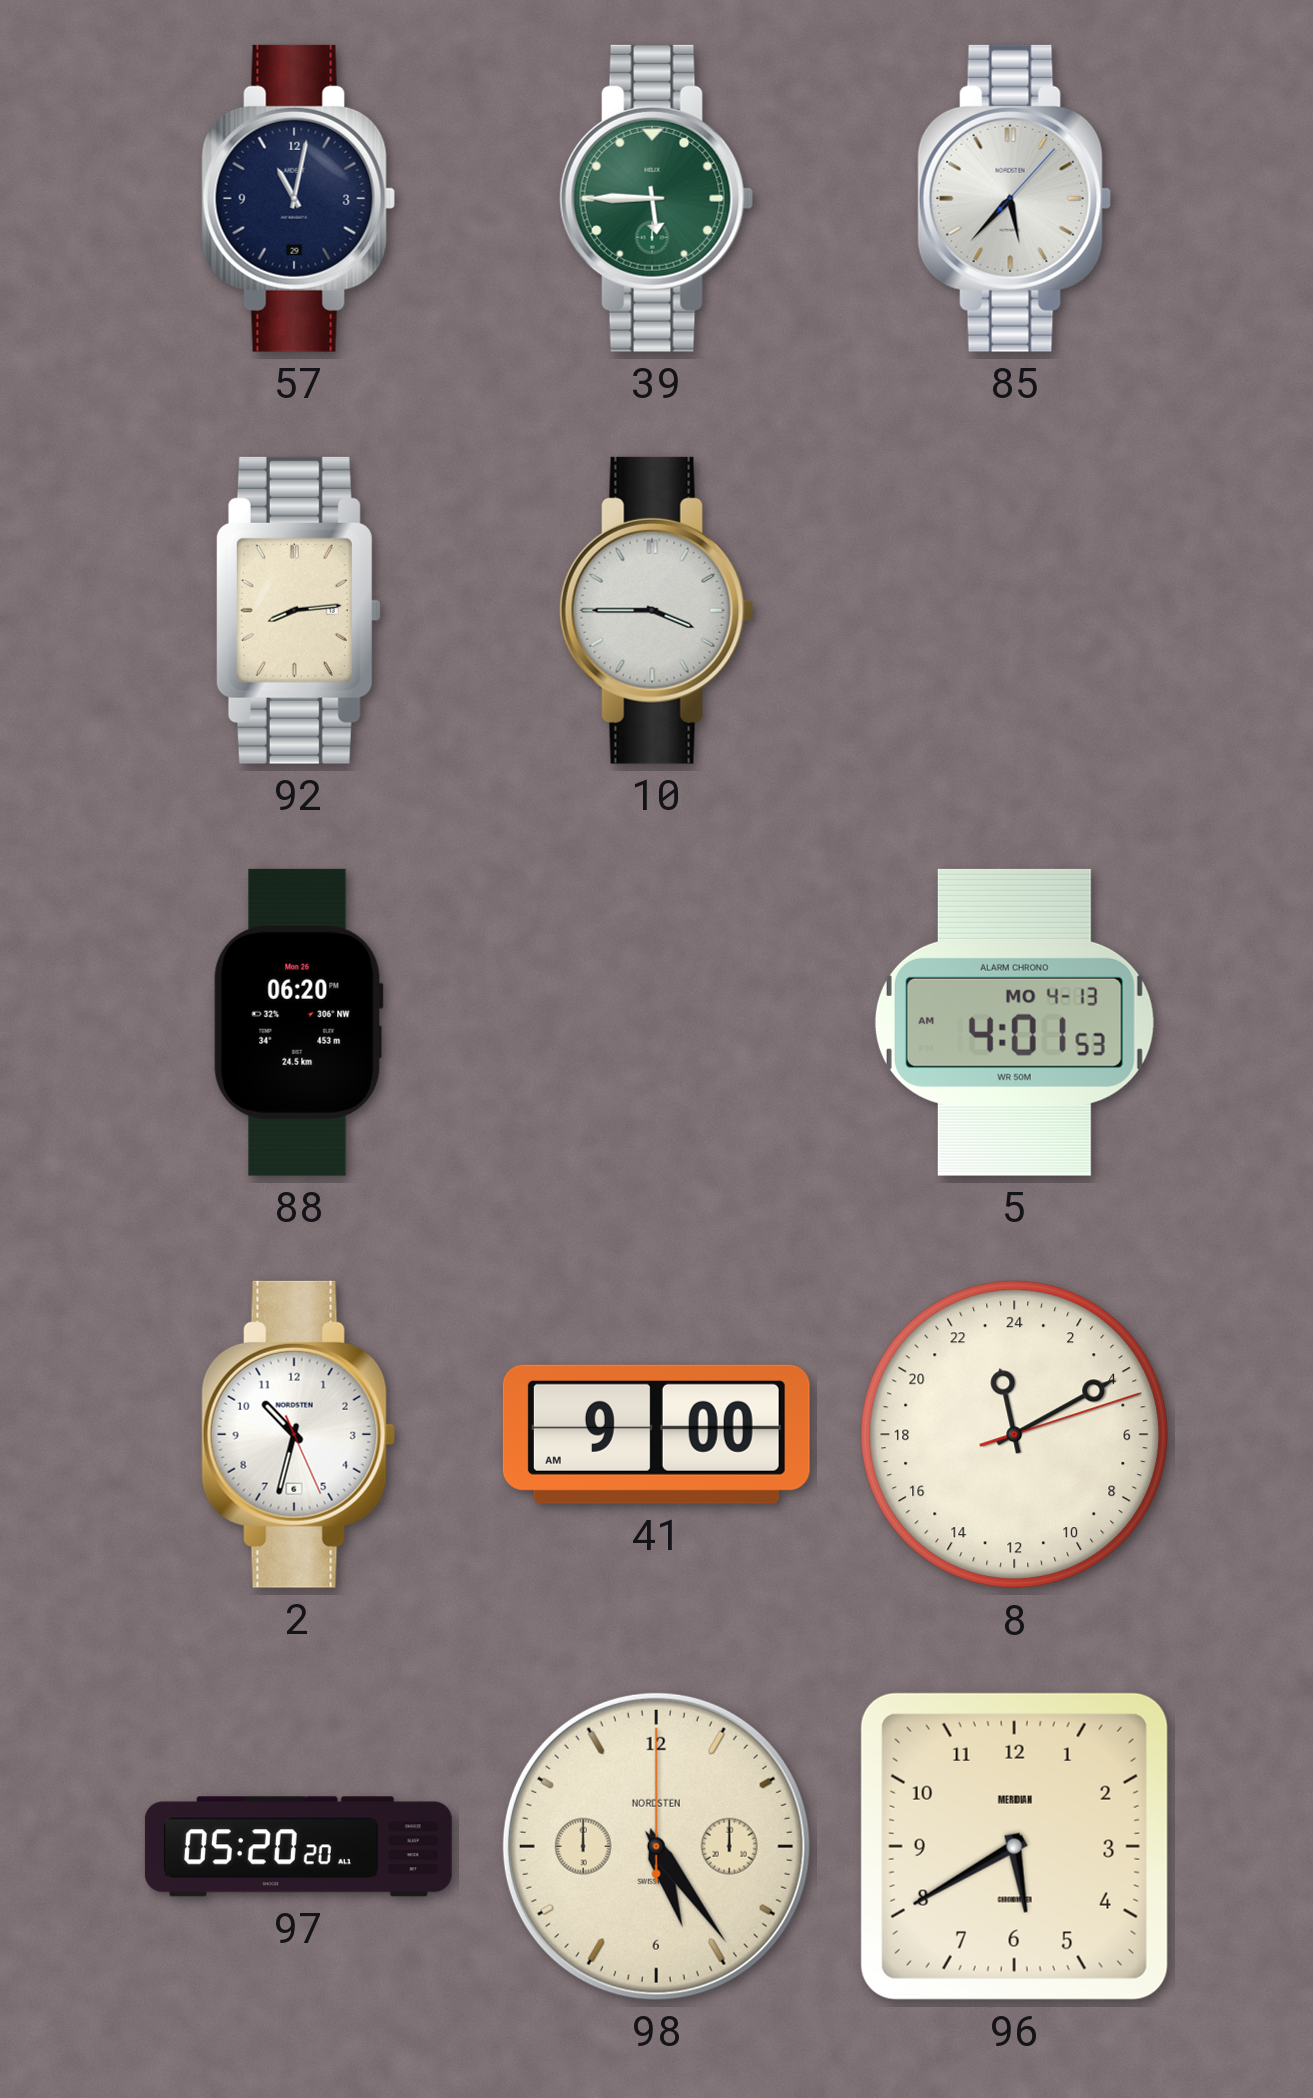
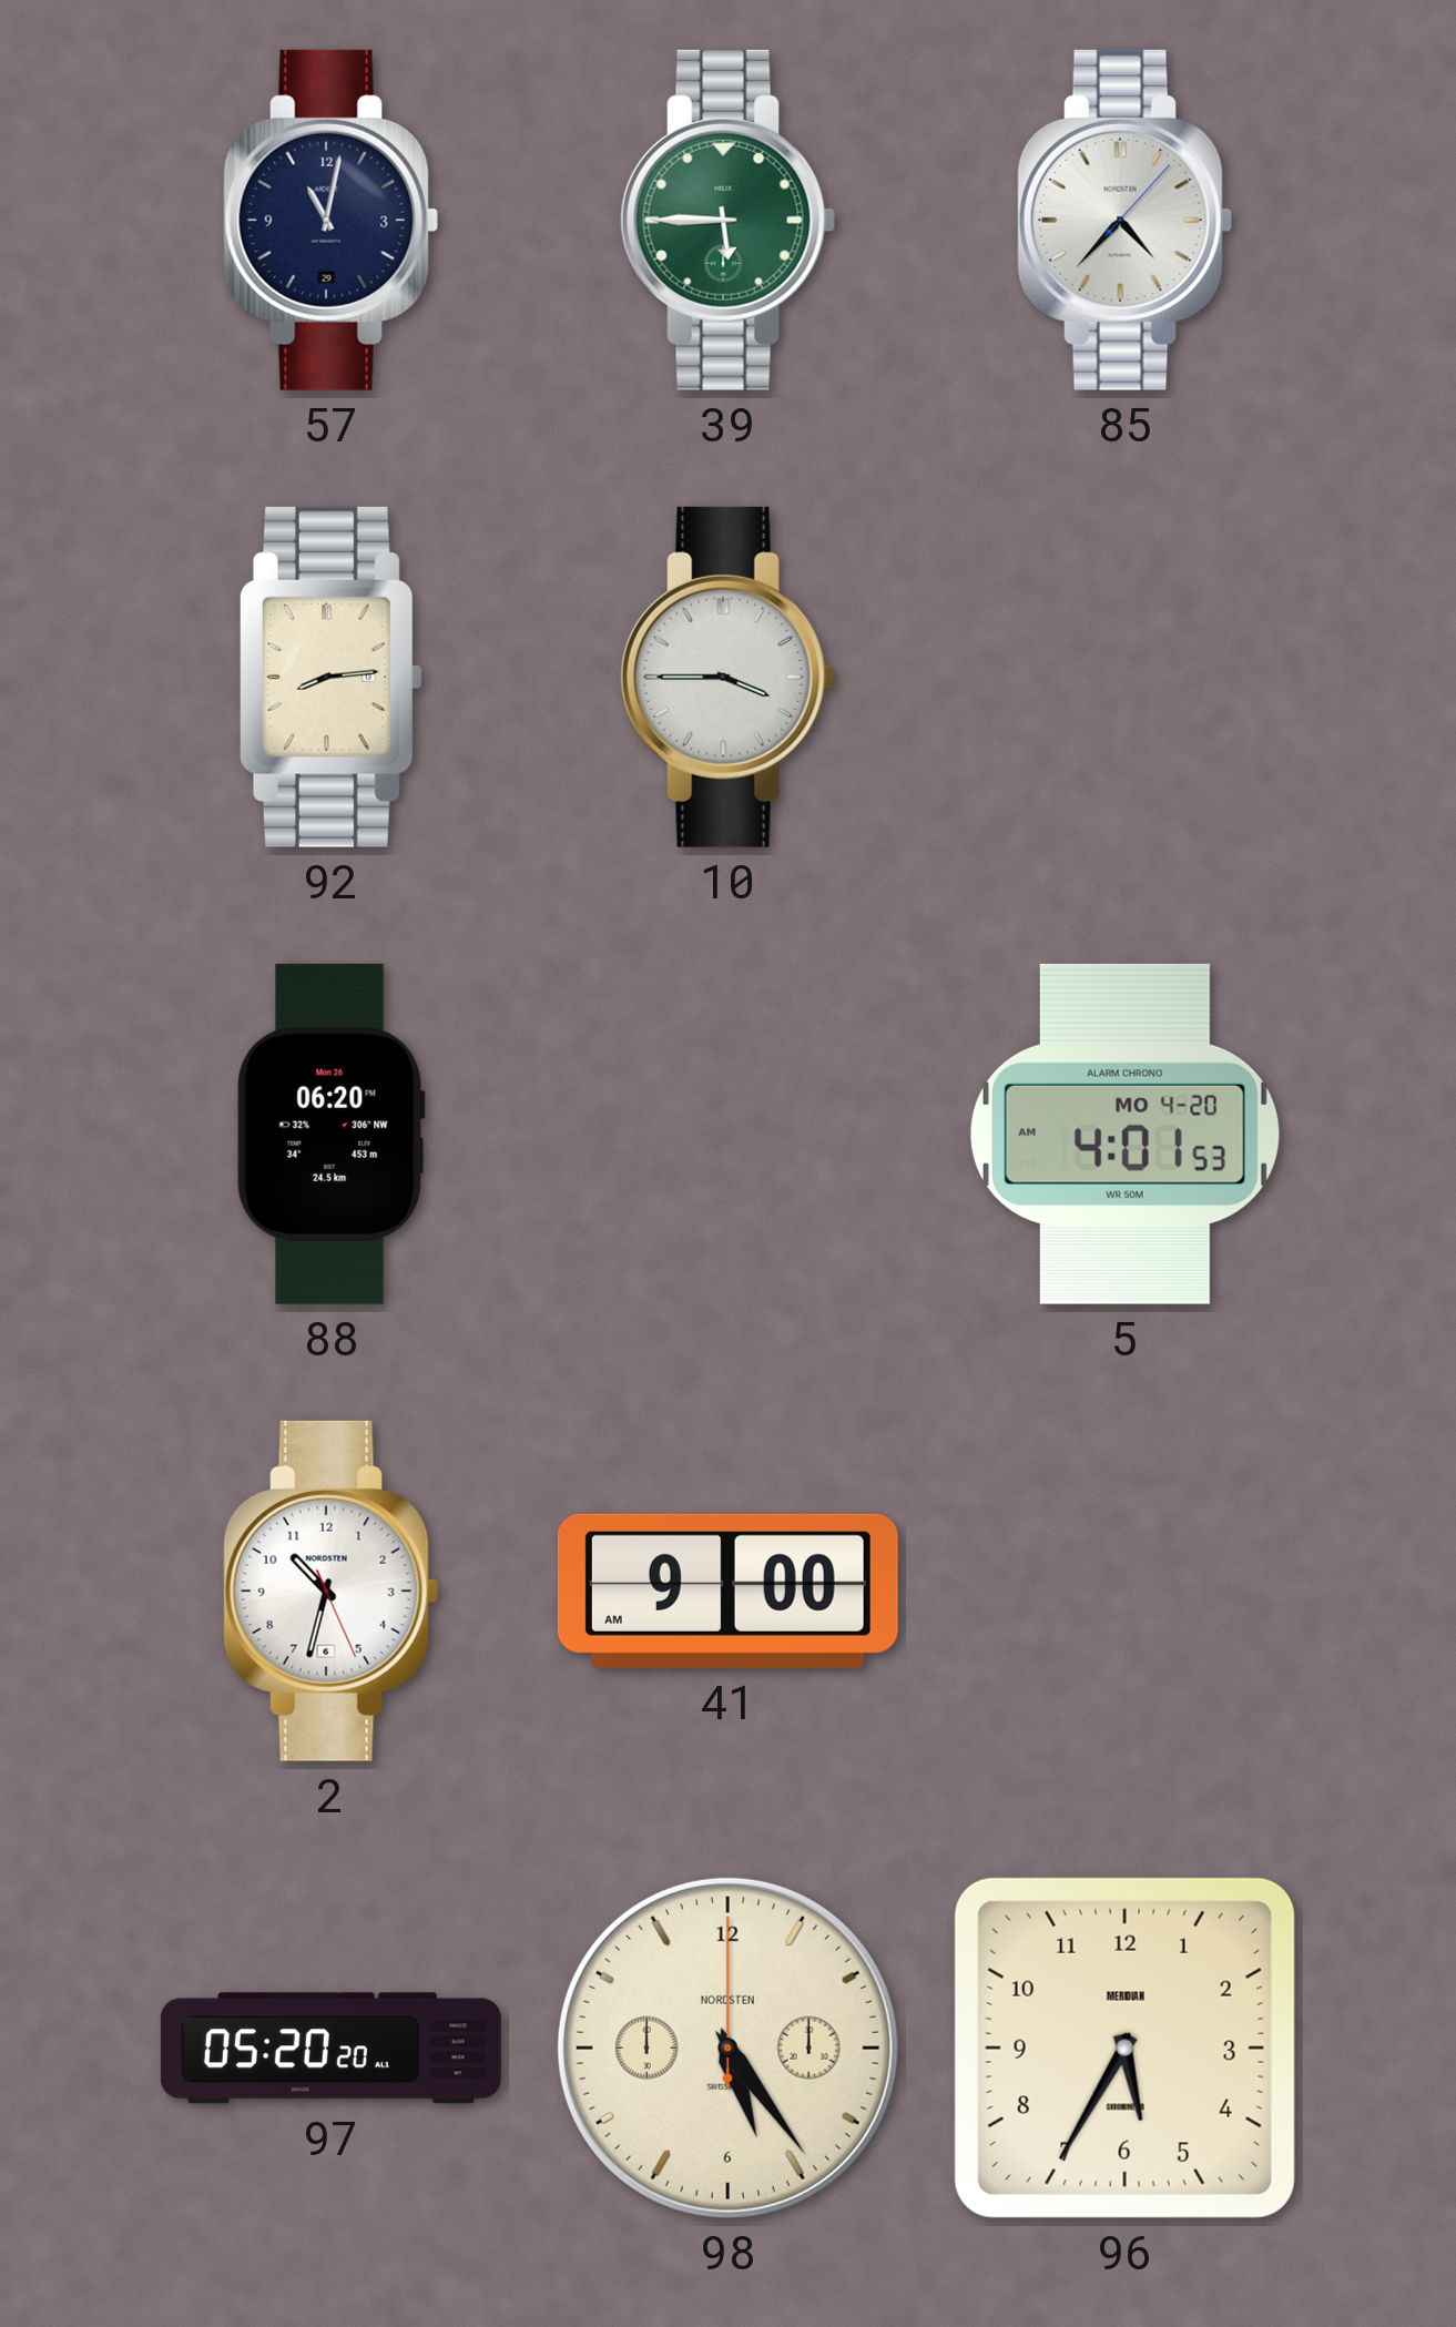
85: 5:37 -> 4:37 (1126, 220)
5 date: MO 4-13 -> MO 4-20 (1124, 1134)
8: 23:10 -> none (1015, 1435)
96: 5:40 -> 5:35 (1124, 2047)
